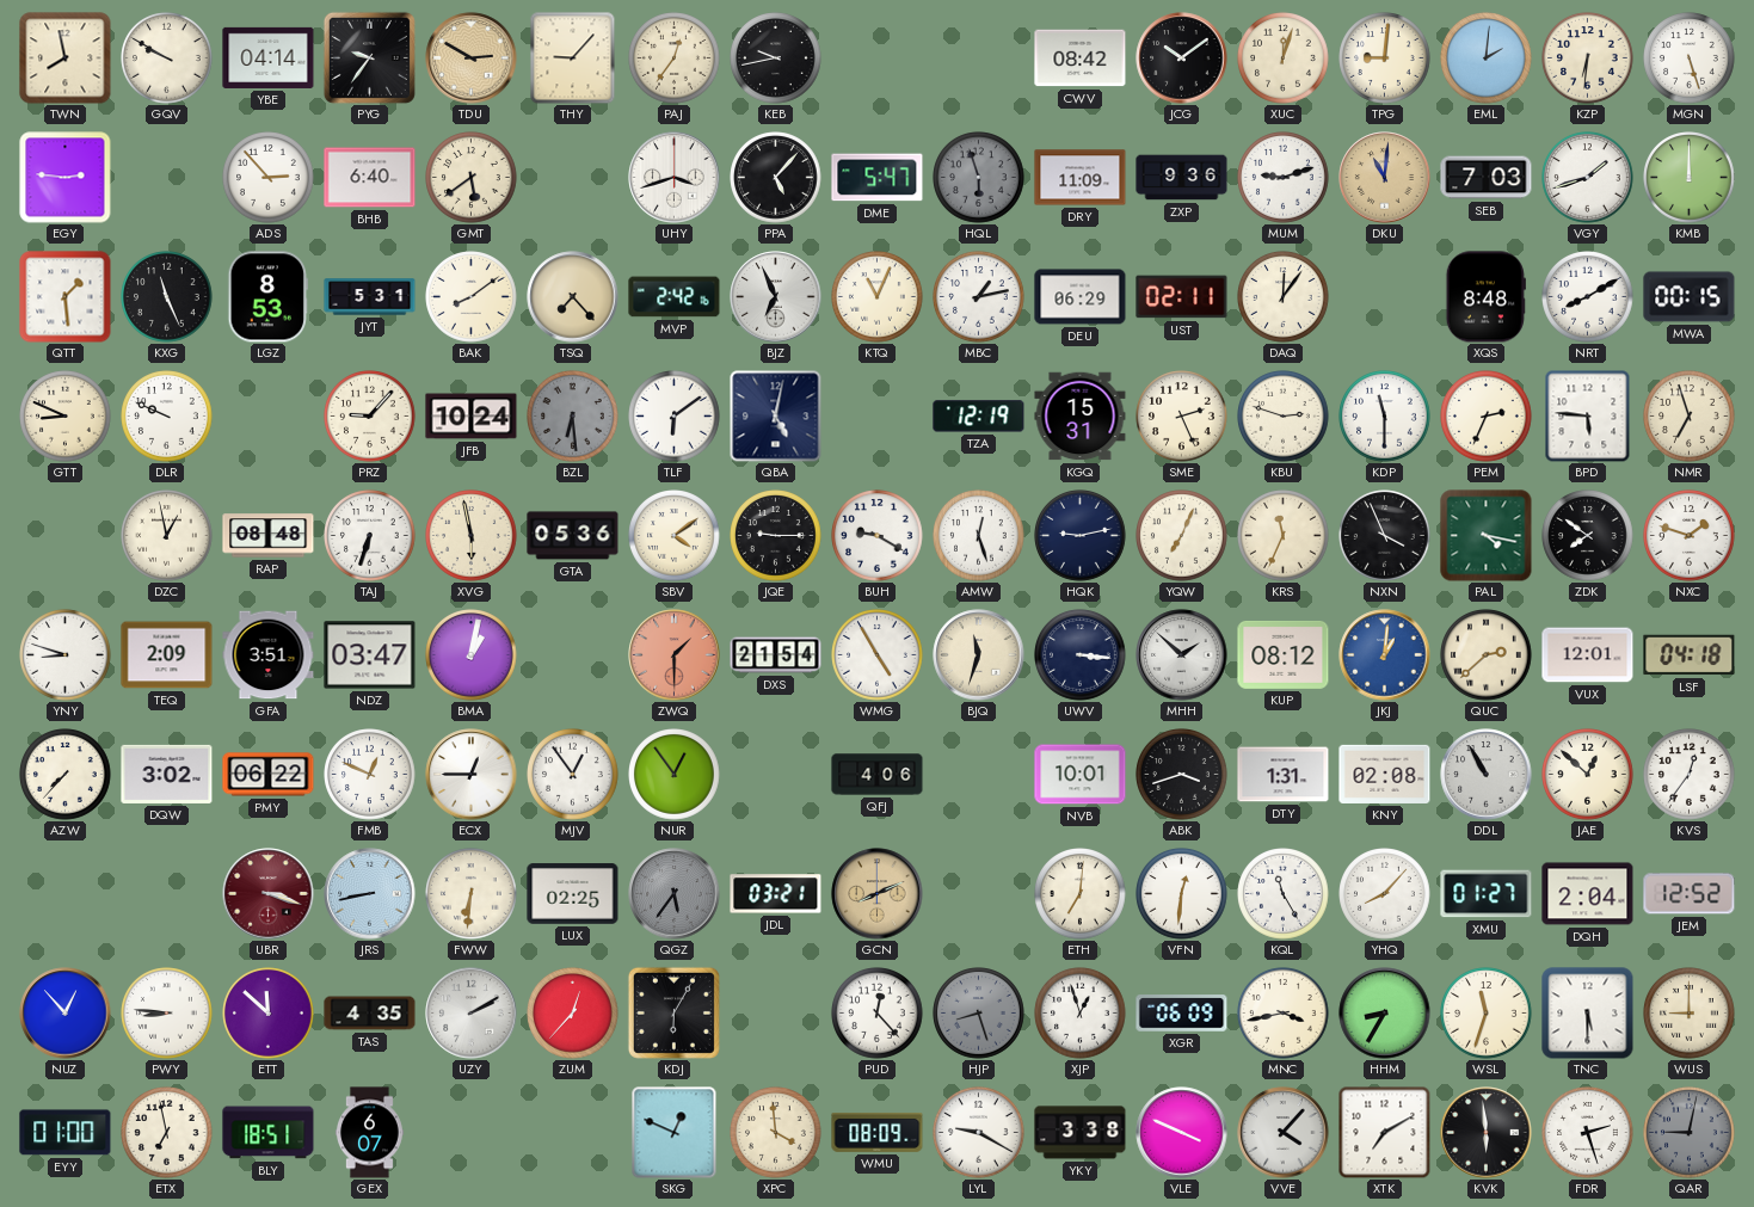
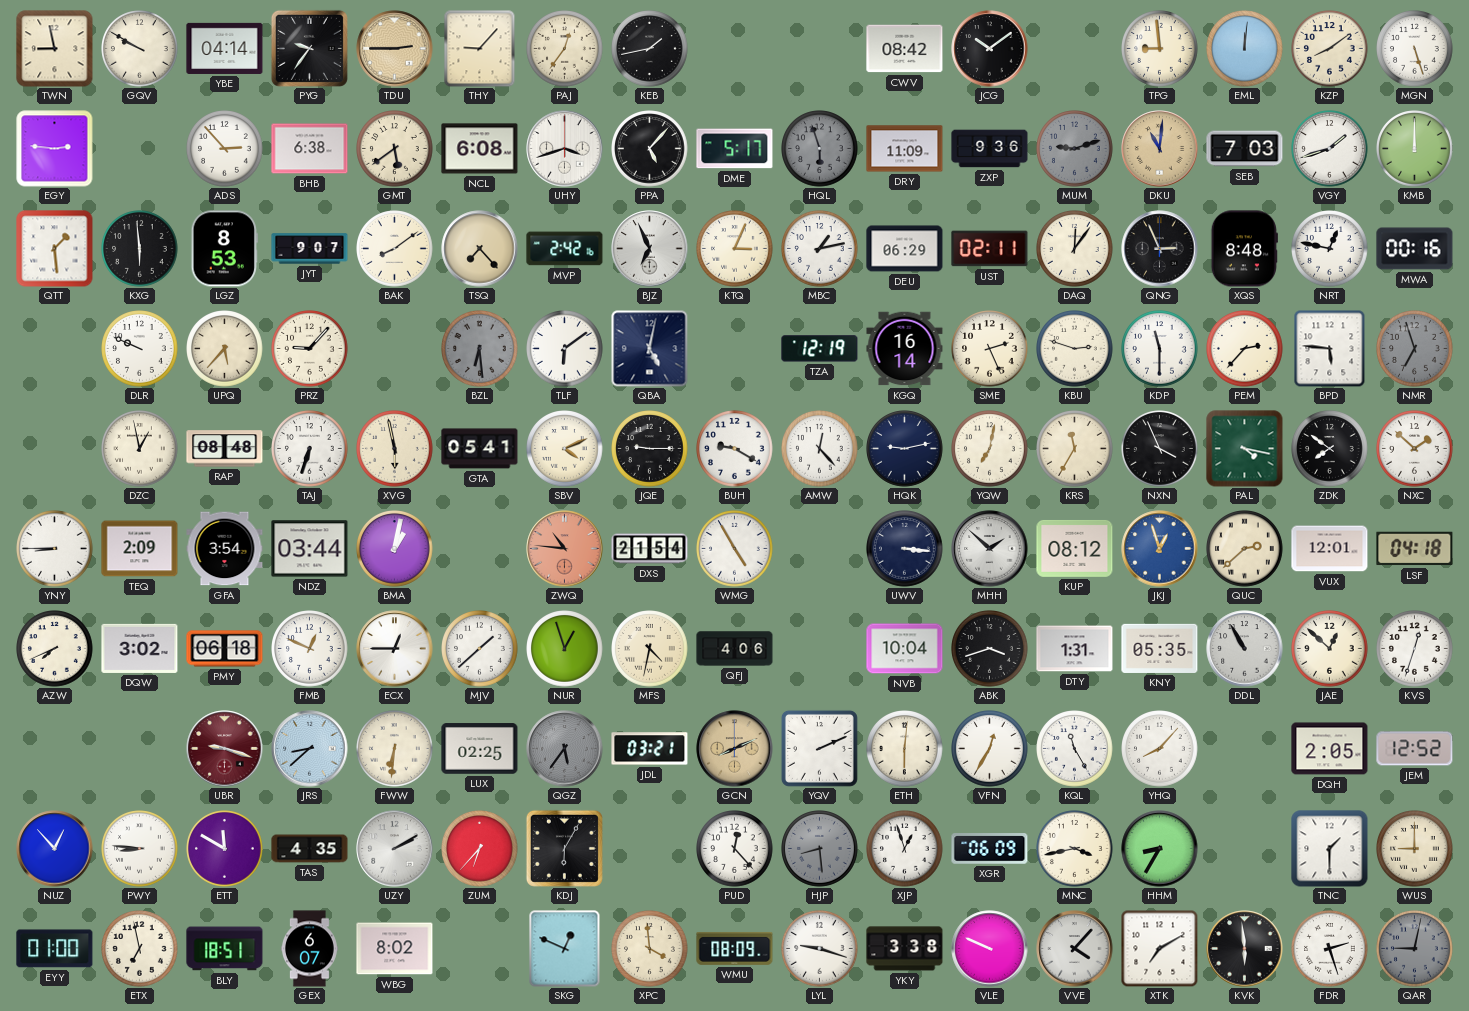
TWN: 7:58 -> 8:58 (55, 49)
TDU: 2:50 -> 2:45 (395, 49)
KEB: 9:43 -> 1:43 (650, 49)
XUC: 12:03 -> none (1284, 58)
TPG: 9:01 -> 8:59 (1160, 49)
EML: 2:01 -> 12:01 (1245, 49)
KZP: 6:31 -> 8:09 (1330, 49)
BHB: 6:40 -> 6:38 (310, 149)
NCL: none -> 6:08 (480, 149)
DME: 5:47 -> 5:17 (735, 149)
MUM dial: white -> grey (1075, 149)
KXG: 11:26 -> 5:59 (140, 249)
JYT: 5:31 -> 9:07 (310, 249)
KTQ: 11:04 -> 3:04 (735, 249)
QNG: none -> 2:56 (1160, 249)
NRT: 8:10 -> 12:47 (1330, 249)
MWA: 00:15 -> 00:16 (1415, 249)
GTT: 8:49 -> none (66, 417)
UPQ: none -> 5:37 (225, 349)
JFB: 10:24 -> none (472, 417)
KGQ: 15:31 -> 16:14 (905, 349)
PEM: 2:34 -> 2:37 (1245, 349)
NMR dial: cream -> grey (1415, 349)
GTA: 05:36 -> 05:41 (480, 449)
SBV: 4:09 -> 4:11 (565, 449)
AMW: 12:27 -> 12:23 (820, 449)
YQW: 7:04 -> 7:02 (990, 449)
KRS: 11:34 -> 11:35 (1075, 449)
NXC: 1:48 -> 1:52 (1415, 449)
YNY: 8:48 -> 8:45 (55, 549)
GFA: 3:51 -> 3:54 (225, 549)
NDZ: 03:47 -> 03:44 (310, 549)
ZWQ: 1:30 -> 10:46 (565, 549)
BJQ: 11:33 -> none (979, 655)
JKJ: 1:01 -> 12:57 (1160, 549)
AZW: 7:37 -> 7:41 (55, 649)
PMY: 06:22 -> 06:18 (225, 649)
MJV: 12:54 -> 1:38 (480, 649)
NUR: 12:54 -> 12:57 (565, 649)
MFS: none -> 4:32 (650, 649)
NVB: 10:01 -> 10:04 (905, 649)
KNY: 02:08 -> 05:35 (1160, 648)
KVS: 12:36 -> 12:33 (1415, 649)
UBR: 3:18 -> 9:18 (225, 749)
JRS: 8:43 -> 8:38 (310, 749)
YQV: none -> 2:11 (819, 748)
ETH: 7:01 -> 6:01 (905, 749)
VFN: 12:31 -> 12:35 (990, 749)
XMU: 01:27 -> none (1487, 894)
DQH: 2:04 -> 2:05 (1330, 749)
ETT: 11:52 -> 11:50 (225, 849)
ZUM: 12:37 -> 6:37 (480, 849)
HJP: 8:27 -> 8:29 (820, 849)
WSL: 11:33 -> none (1487, 1014)
TNC: 5:30 -> 1:30 (1330, 849)
WBG: none -> 8:02 (395, 949)
LYL: 9:20 -> 9:18 (820, 949)
VLE: 3:49 -> 9:49 (990, 949)
